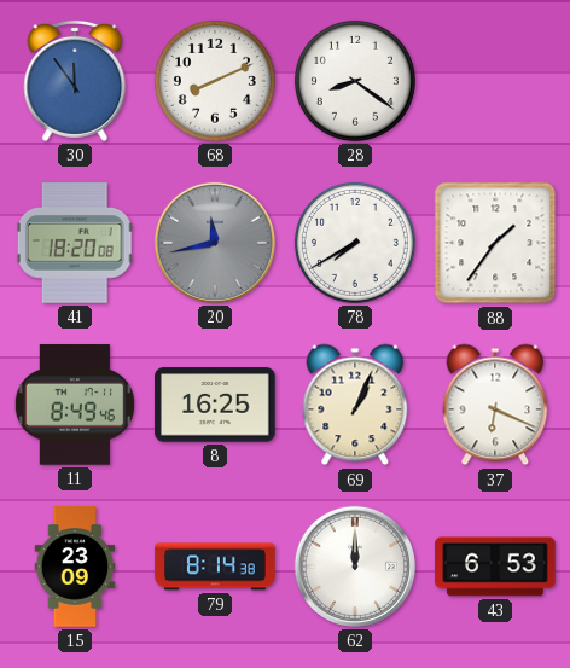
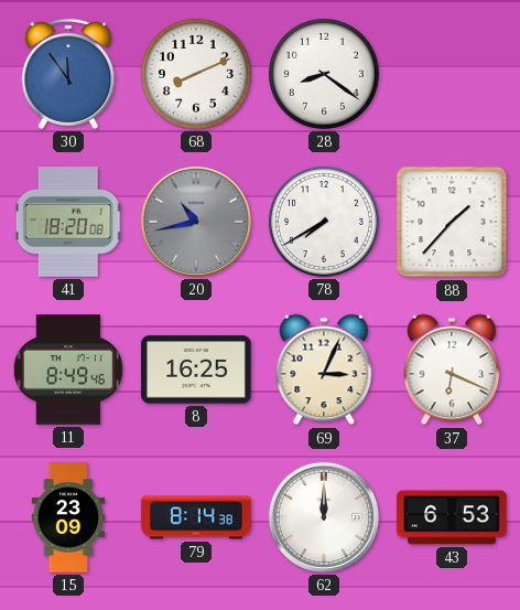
20: 11:43 -> 10:43 (196, 222)
88: 1:36 -> 1:37 (452, 222)
69: 1:04 -> 3:04 (324, 370)
